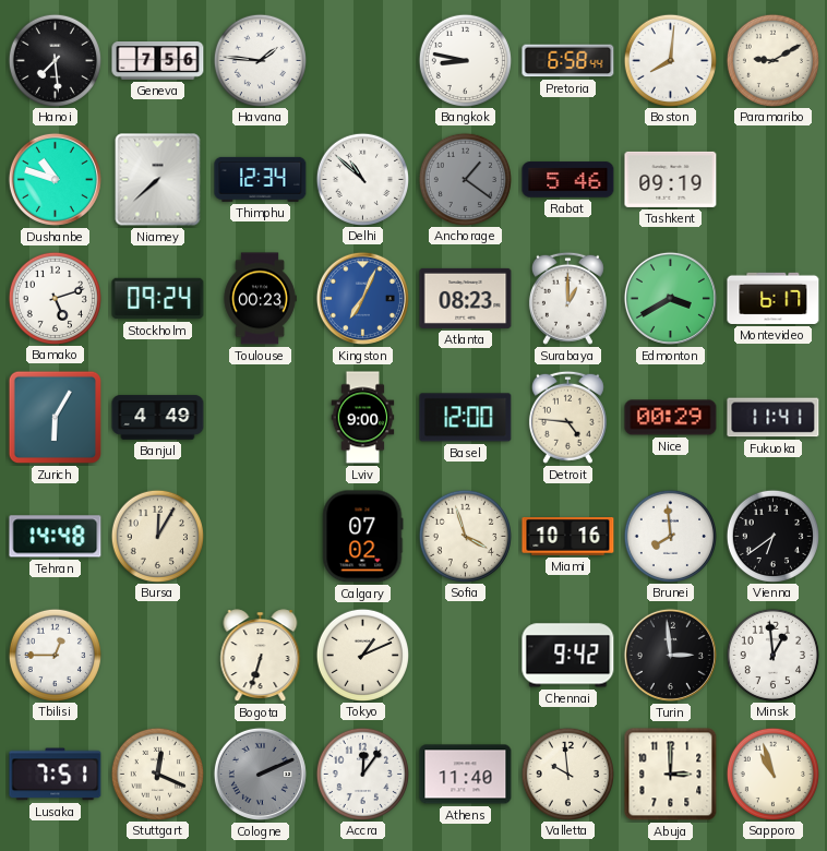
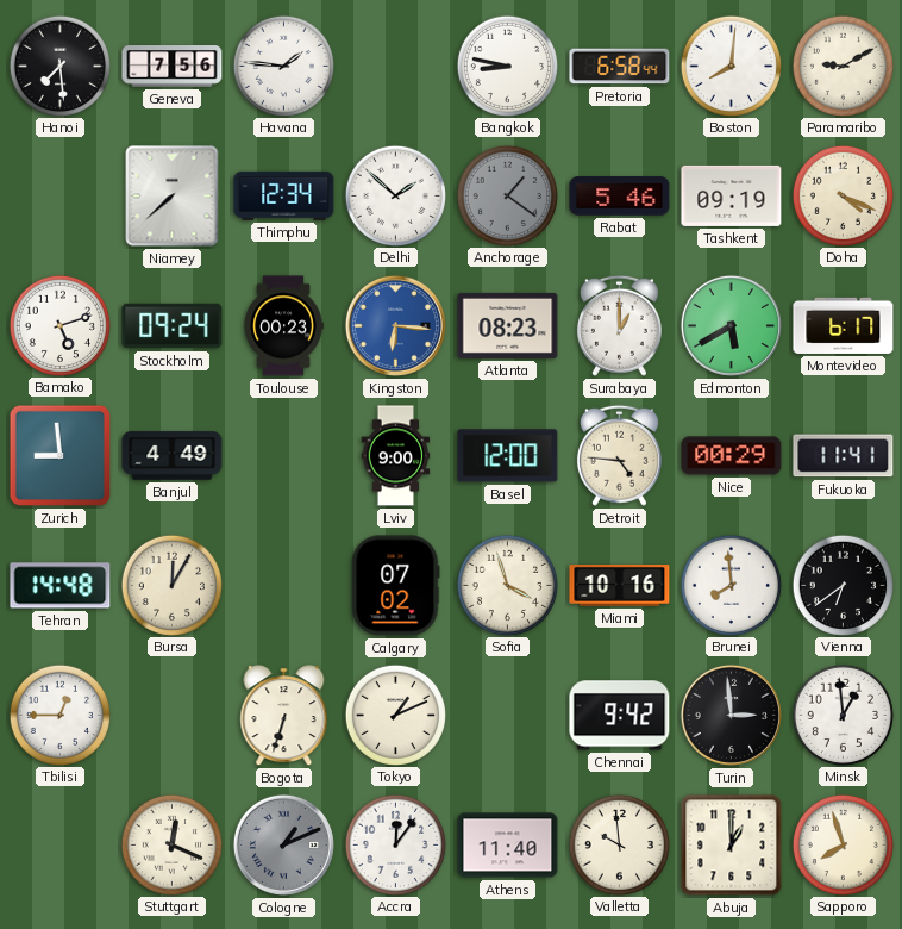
Dushanbe: 10:48 -> none (55, 179)
Delhi: 10:52 -> 1:52 (395, 195)
Doha: none -> 4:19 (843, 195)
Kingston: 7:04 -> 6:16 (395, 325)
Edmonton: 3:40 -> 5:40 (731, 325)
Zurich: 6:05 -> 8:59 (61, 456)
Lusaka: 7:51 -> none (56, 775)
Cologne: 2:11 -> 1:11 (283, 844)
Abuja: 3:00 -> 1:00 (732, 846)
Sapporo: 10:57 -> 7:57 (843, 844)
